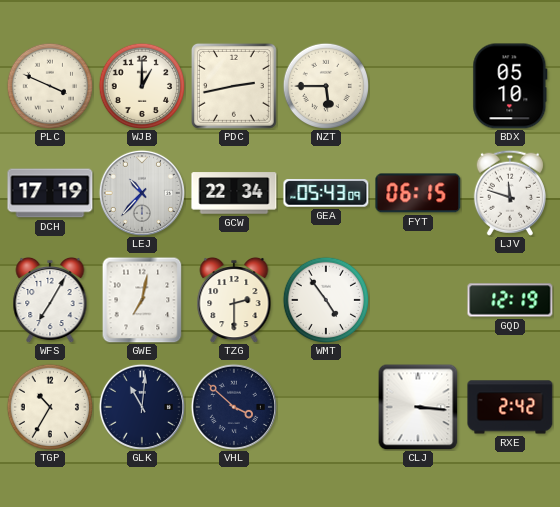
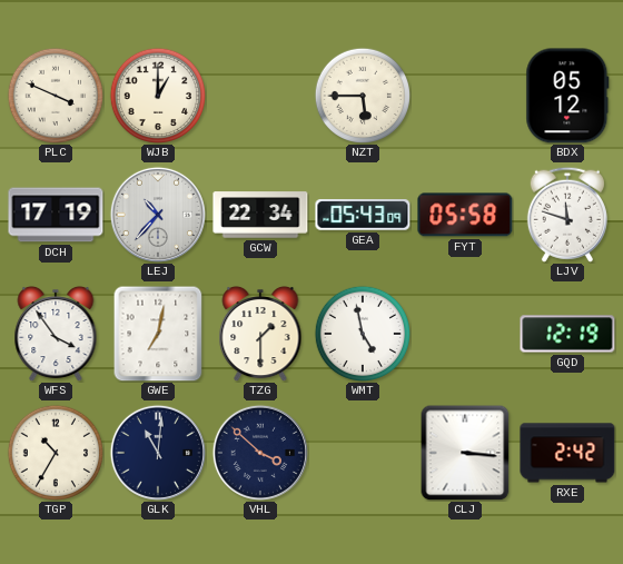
PDC: 2:43 -> none (234, 86)
BDX: 05:10 -> 05:12 (567, 96)
FYT: 06:15 -> 05:58 (465, 215)
WFS: 7:05 -> 3:54 (56, 334)
TZG: 2:30 -> 1:30 (260, 334)
WMT: 4:54 -> 4:58 (362, 333)
